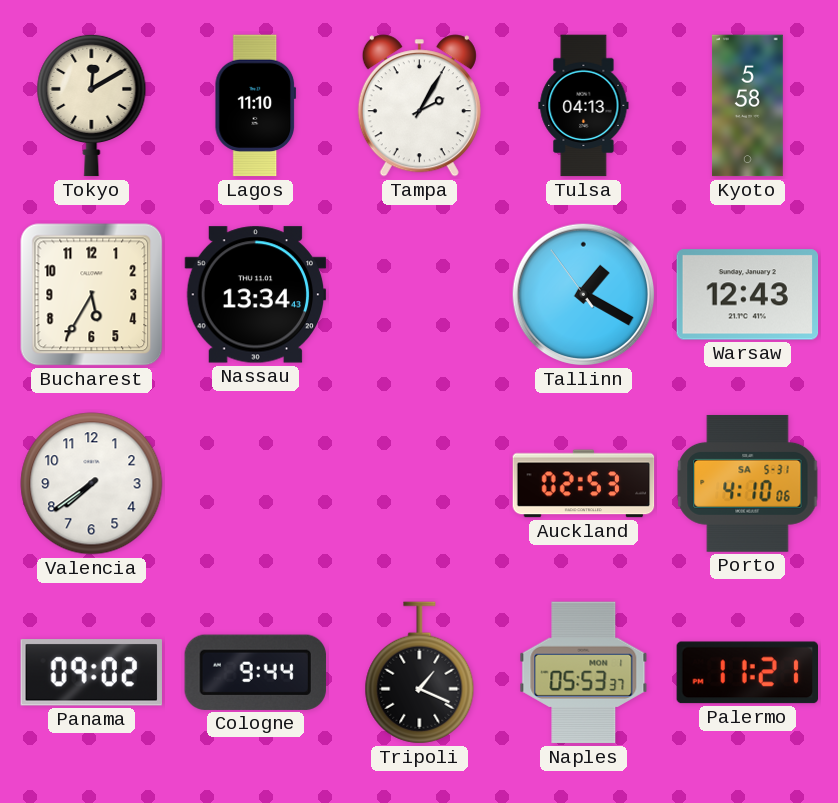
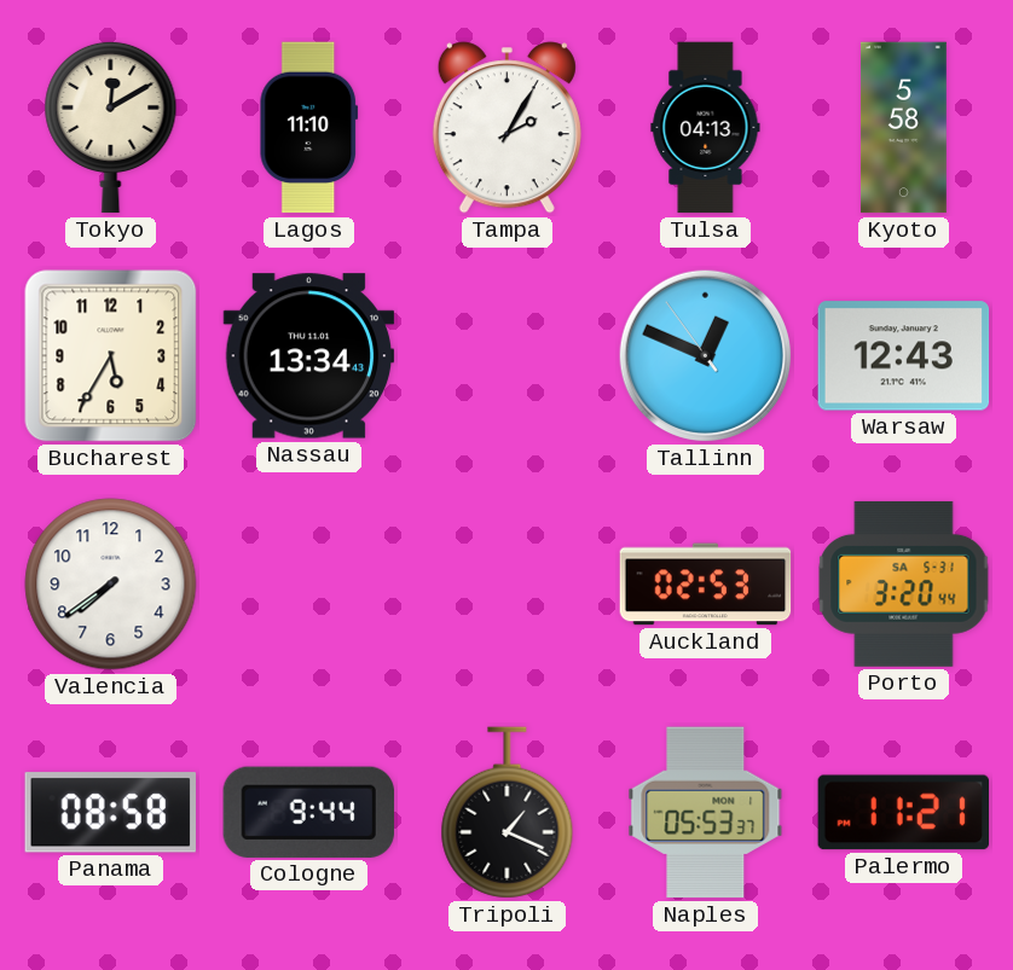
Tallinn: 1:19 -> 12:48 (706, 356)
Porto: 4:10 -> 3:20 (904, 583)
Panama: 09:02 -> 08:58 (110, 813)
